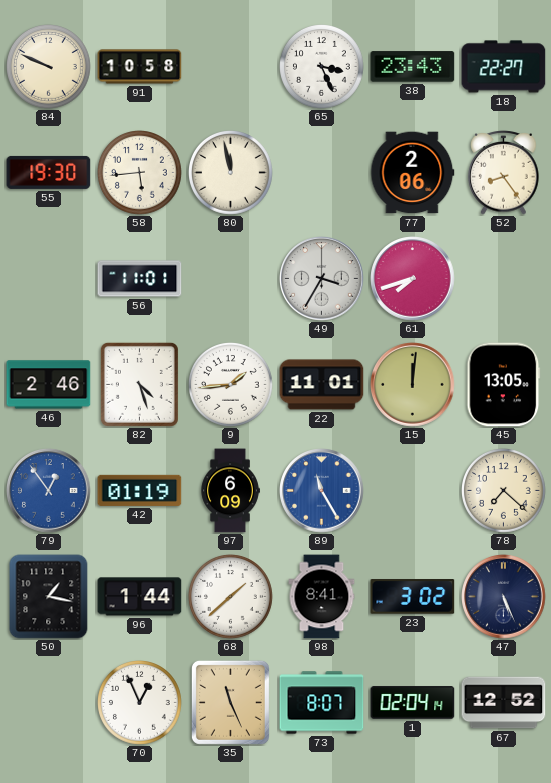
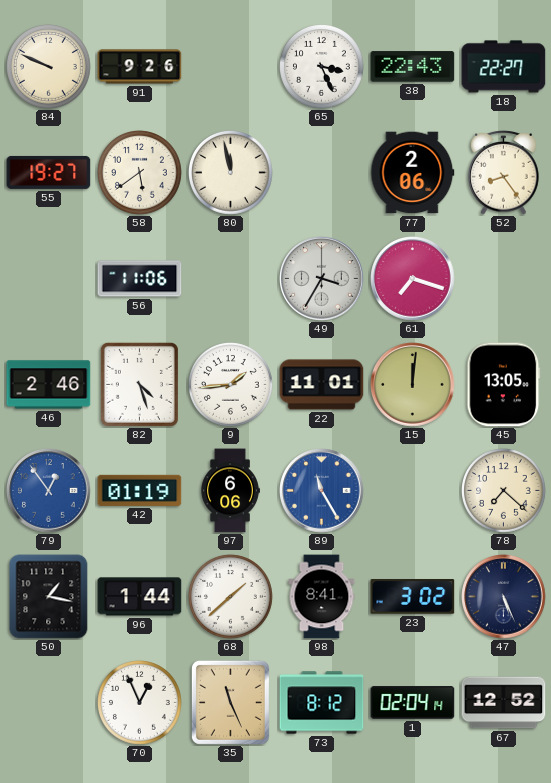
91: 10:58 -> 9:26 (140, 67)
38: 23:43 -> 22:43 (413, 67)
55: 19:30 -> 19:27 (49, 172)
58: 5:44 -> 5:39 (140, 173)
56: 11:01 -> 11:06 (140, 279)
61: 7:42 -> 7:18 (413, 279)
97: 6:09 -> 6:06 (230, 491)
73: 8:07 -> 8:12 (322, 703)
